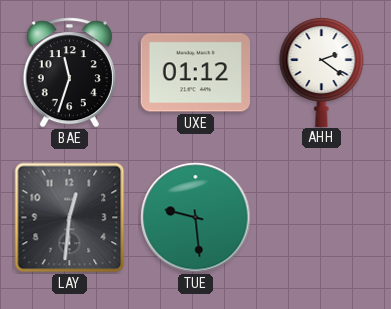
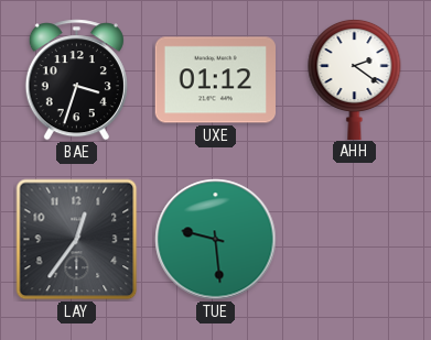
BAE: 11:33 -> 3:33 (76, 80)
LAY: 12:31 -> 12:36 (77, 240)
